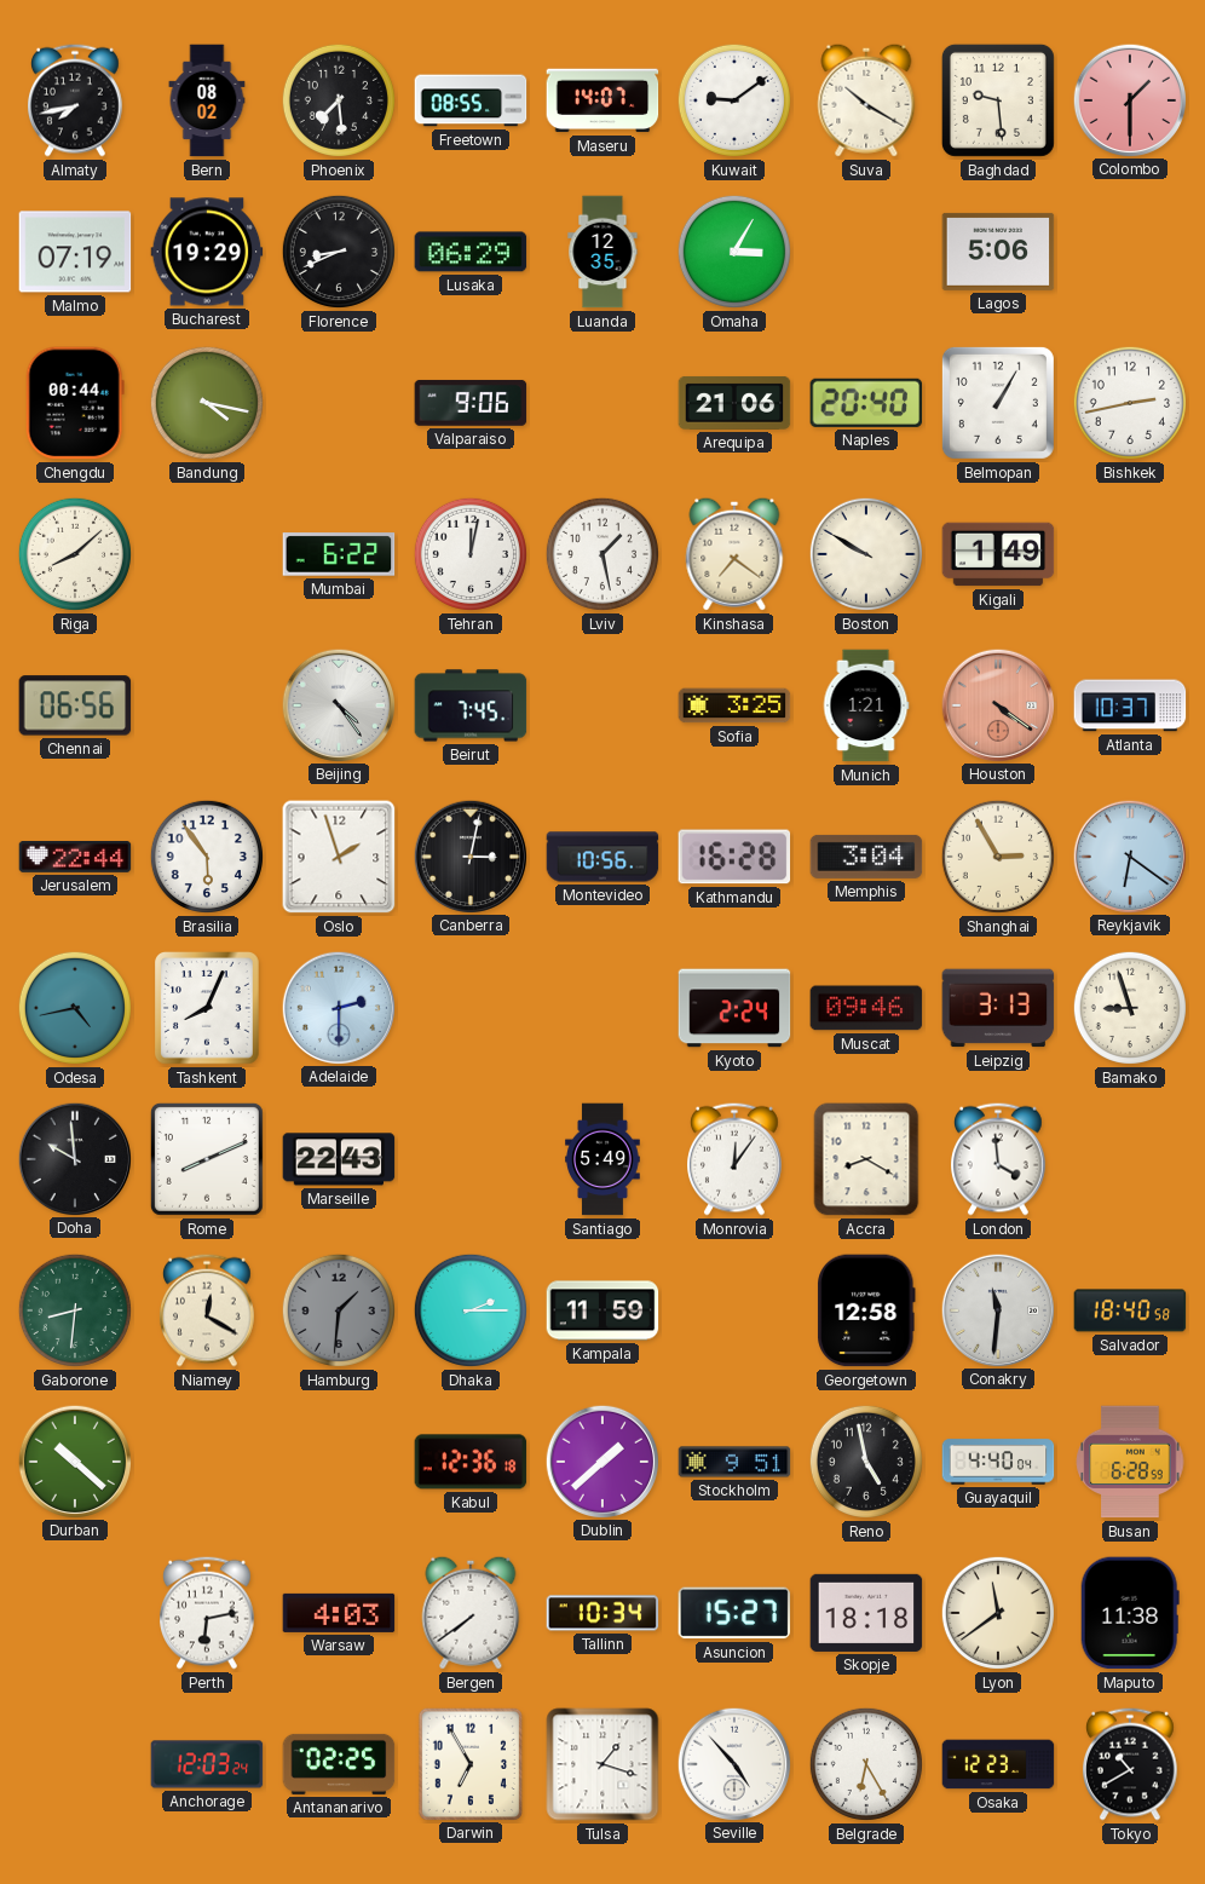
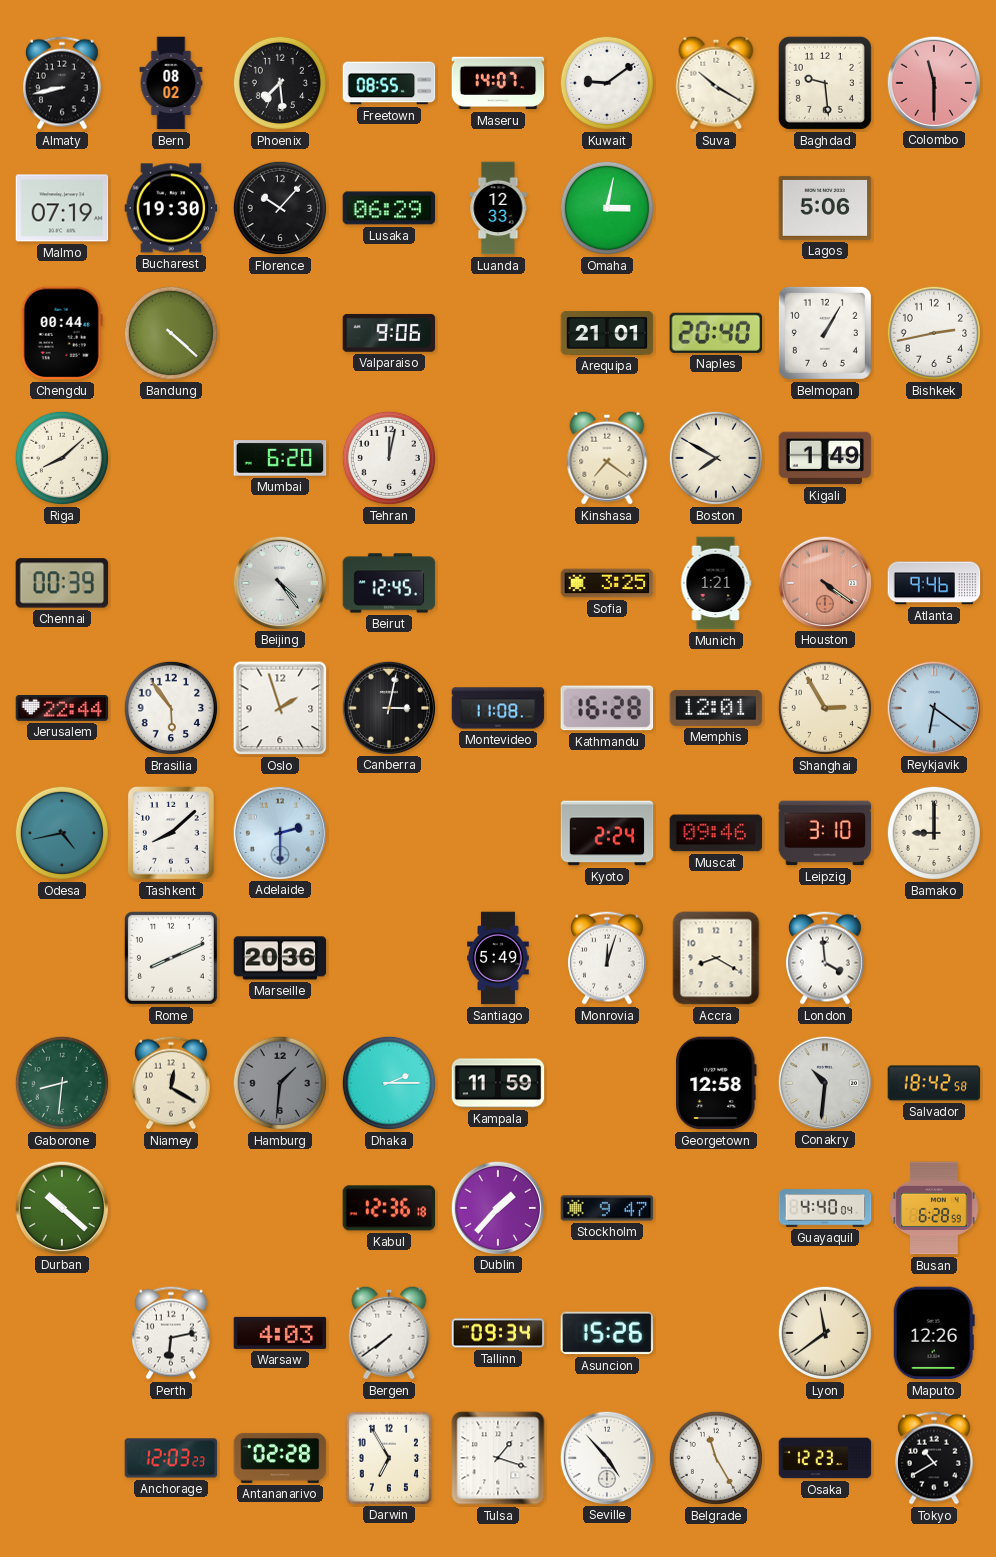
Almaty: 7:43 -> 8:43 (63, 83)
Colombo: 1:30 -> 11:30 (933, 82)
Bucharest: 19:29 -> 19:30 (171, 208)
Florence: 8:41 -> 10:07 (280, 208)
Luanda: 12:35 -> 12:33 (498, 208)
Omaha: 3:05 -> 3:02 (607, 208)
Bandung: 4:17 -> 4:22 (171, 333)
Arequipa: 21:06 -> 21:01 (607, 333)
Mumbai: 6:22 -> 6:20 (280, 458)
Lviv: 1:28 -> none (602, 554)
Boston: 9:50 -> 7:50 (716, 458)
Chennai: 06:56 -> 00:39 (62, 583)
Beirut: 7:45 -> 12:45 (389, 583)
Atlanta: 10:37 -> 9:46 (934, 583)
Montevideo: 10:56 -> 11:08 (498, 708)
Memphis: 3:04 -> 12:01 (716, 708)
Tashkent: 8:04 -> 8:08 (172, 834)
Leipzig: 3:13 -> 3:10 (825, 833)
Bamako: 8:57 -> 9:00 (934, 833)
Doha: 9:59 -> none (74, 1158)
Marseille: 22:43 -> 20:36 (280, 958)
Monrovia: 12:06 -> 12:03 (608, 958)
Conakry: 11:31 -> 10:31 (824, 1082)
Salvador: 18:40 -> 18:42 (934, 1083)
Dublin: 1:38 -> 1:37 (497, 1207)
Stockholm: 9:51 -> 9:47 (607, 1208)
Reno: 4:58 -> none (866, 1462)
Tallinn: 10:34 -> 09:34 (498, 1333)
Asuncion: 15:27 -> 15:26 (607, 1333)
Skopje: 18:18 -> none (866, 1613)
Maputo: 11:38 -> 12:26 (934, 1333)
Anchorage: 12:03:24 -> 12:03:23 (171, 1458)
Antananarivo: 02:25 -> 02:28 (280, 1458)
Belgrade: 6:25 -> 11:25 (716, 1458)
